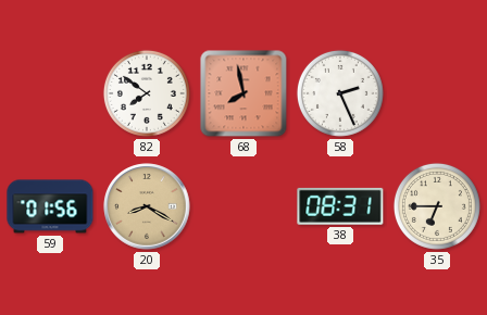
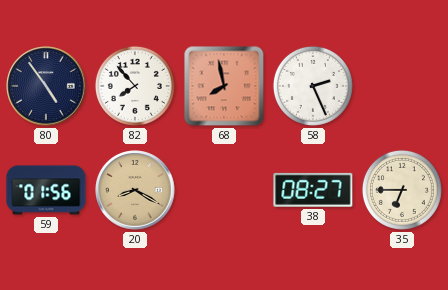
80: none -> 4:54 (46, 86)
82: 7:51 -> 7:53 (135, 86)
38: 08:31 -> 08:27 (313, 190)
